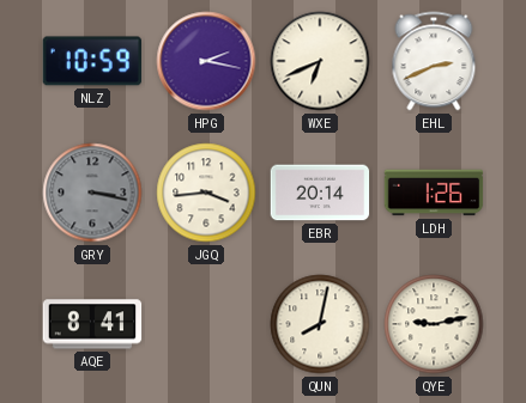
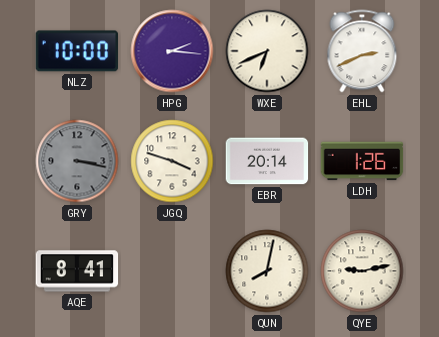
NLZ: 10:59 -> 10:00 (76, 51)
HPG: 2:17 -> 2:16 (172, 51)
JGQ: 3:44 -> 3:48 (172, 161)
